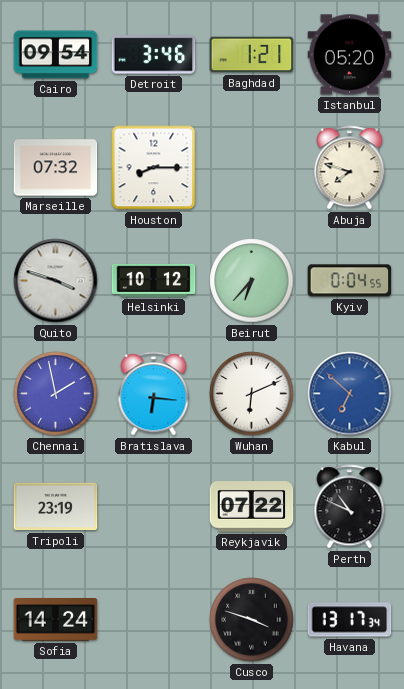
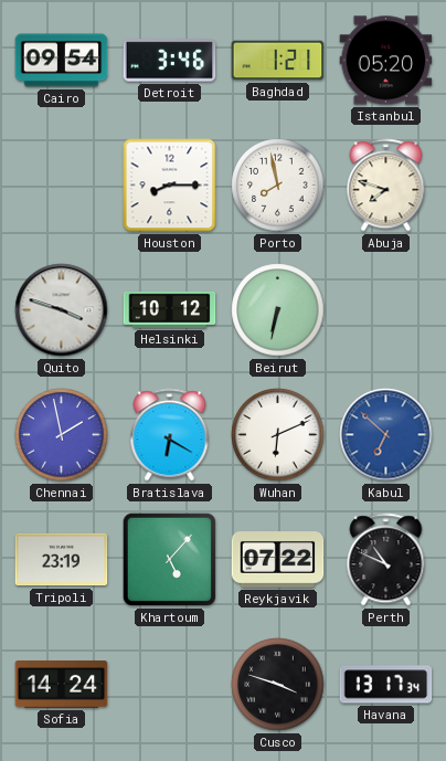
Marseille: 07:32 -> none (56, 168)
Porto: none -> 7:58 (278, 186)
Beirut: 6:37 -> 6:32 (278, 310)
Kyiv: 0:04 -> none (350, 281)
Bratislava: 6:16 -> 6:20 (170, 435)
Khartoum: none -> 5:07 (169, 559)
